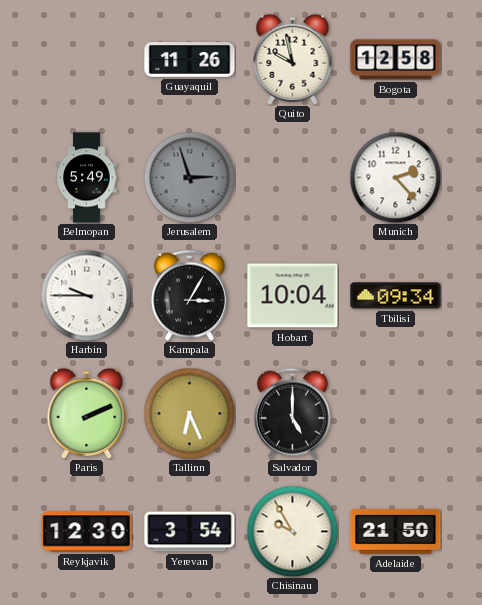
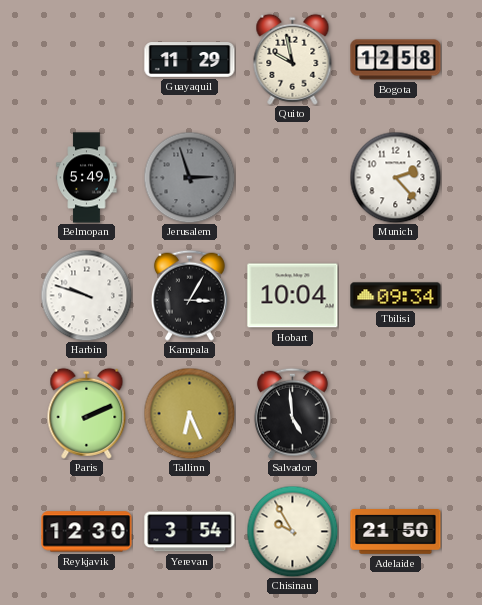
Guayaquil: 11:26 -> 11:29 (190, 60)
Harbin: 9:45 -> 9:48 (86, 295)
Salvador: 5:00 -> 4:59 (292, 413)
